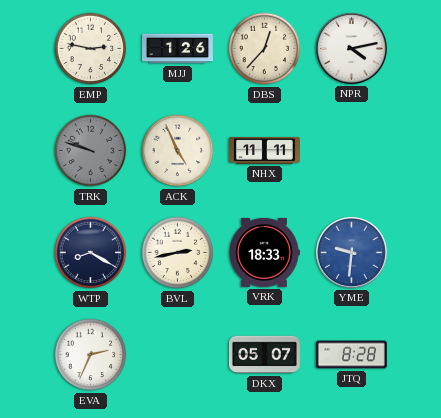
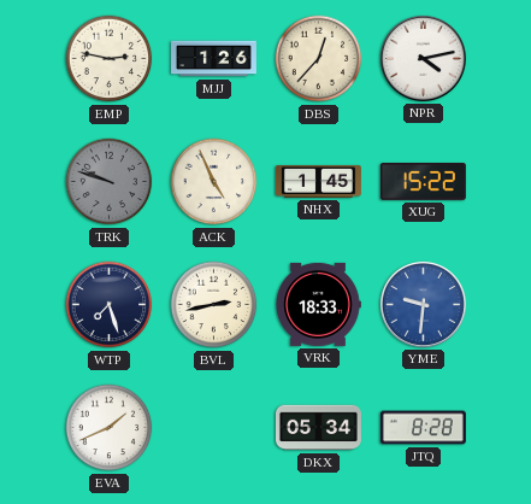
NHX: 11:11 -> 1:45 (318, 181)
XUG: none -> 15:22 (423, 182)
WTP: 8:20 -> 7:27 (110, 305)
EVA: 2:34 -> 1:41 (110, 428)
DKX: 05:07 -> 05:34 (318, 428)
